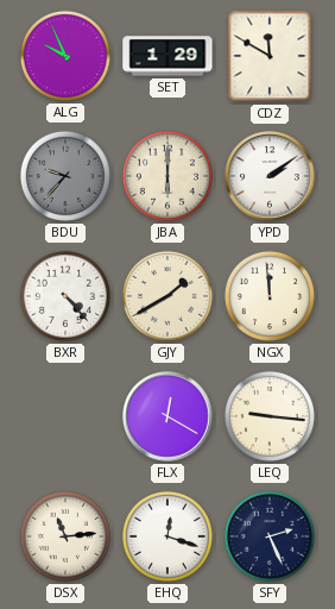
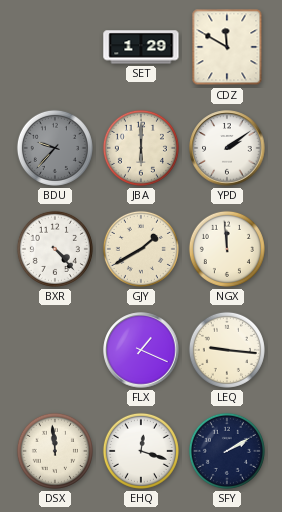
ALG: 9:56 -> none (65, 56)
FLX: 12:20 -> 1:19 (141, 350)
DSX: 11:14 -> 11:59 (55, 451)
SFY: 2:26 -> 2:10 (227, 451)
